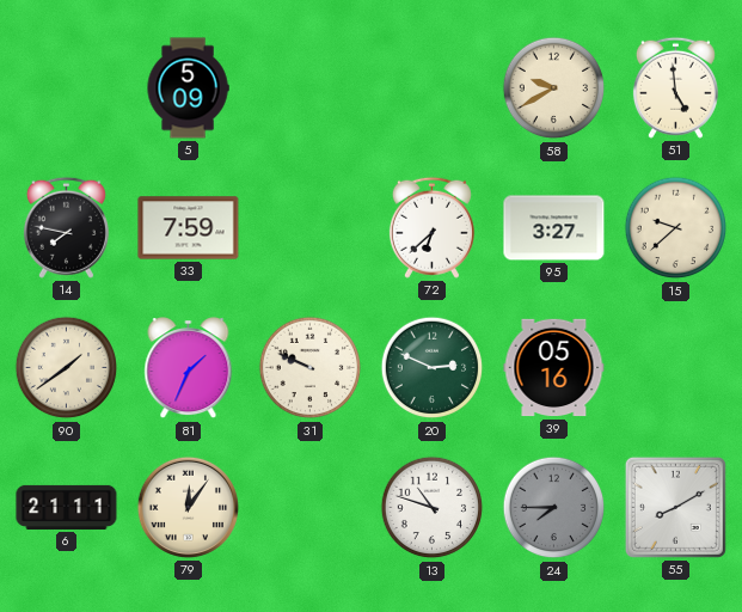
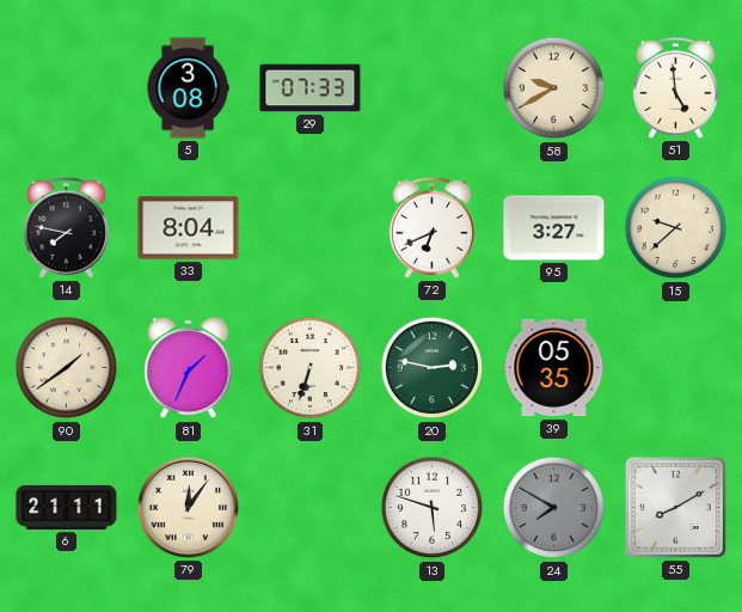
5: 5:09 -> 3:08 (188, 88)
29: none -> 07:33 (311, 88)
33: 7:59 -> 8:04 (189, 228)
72: 6:38 -> 6:41 (431, 227)
31: 9:49 -> 6:33 (311, 368)
20: 2:49 -> 2:47 (433, 368)
39: 05:16 -> 05:35 (554, 368)
13: 10:48 -> 5:48 (433, 508)
24: 7:45 -> 7:50 (554, 508)
